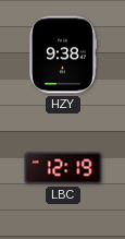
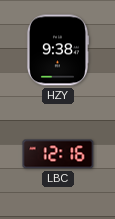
LBC: 12:19 -> 12:16 (58, 154)
